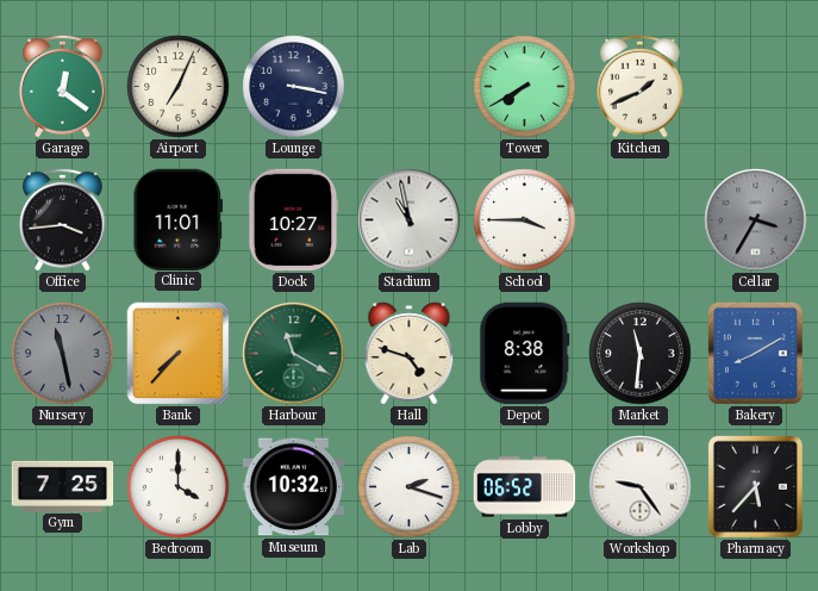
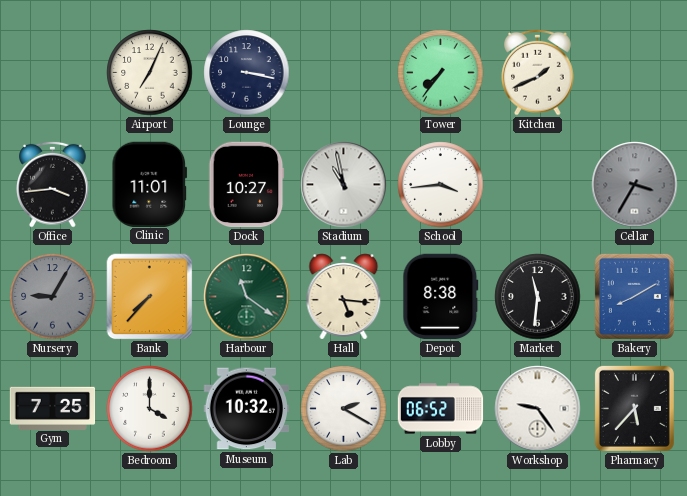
Garage: 12:21 -> none (63, 86)
Tower: 7:40 -> 7:36 (441, 73)
School: 3:45 -> 3:44 (441, 185)
Nursery: 11:28 -> 9:05 (53, 297)
Harbour: 11:20 -> 11:21 (247, 297)
Hall: 4:48 -> 5:16 (344, 297)
Lab: 2:18 -> 2:20 (344, 409)
